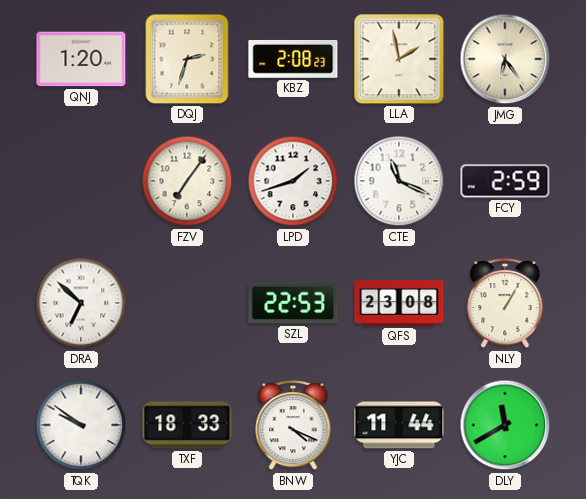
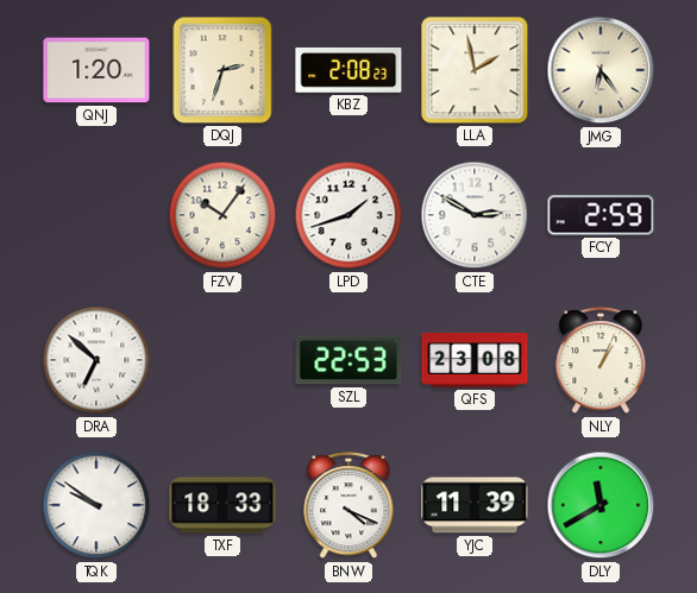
FZV: 7:06 -> 10:06 (222, 215)
CTE: 11:19 -> 2:50 (475, 215)
NLY: 1:05 -> 1:04 (601, 361)
YJC: 11:44 -> 11:39 (475, 505)
